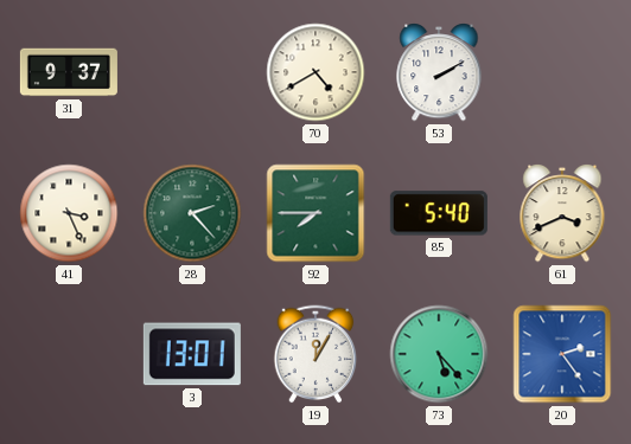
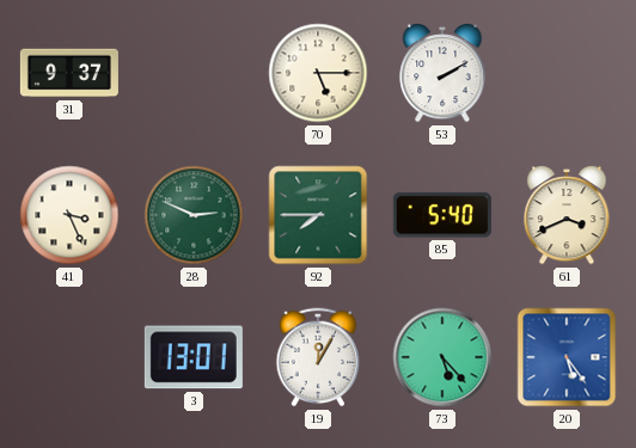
70: 4:40 -> 5:15 (318, 73)
28: 2:23 -> 2:49 (194, 215)
20: 2:24 -> 5:24 (567, 357)
